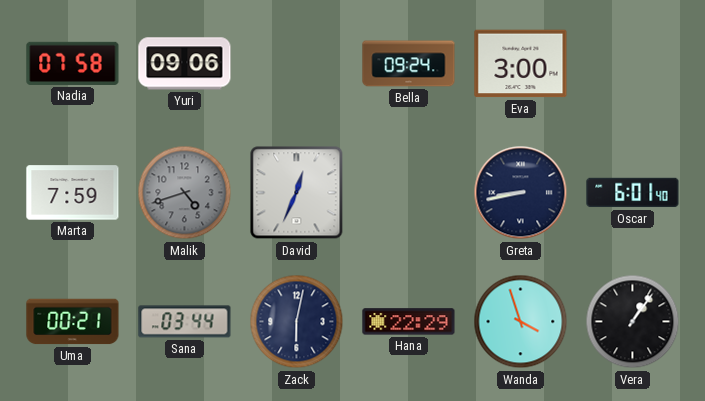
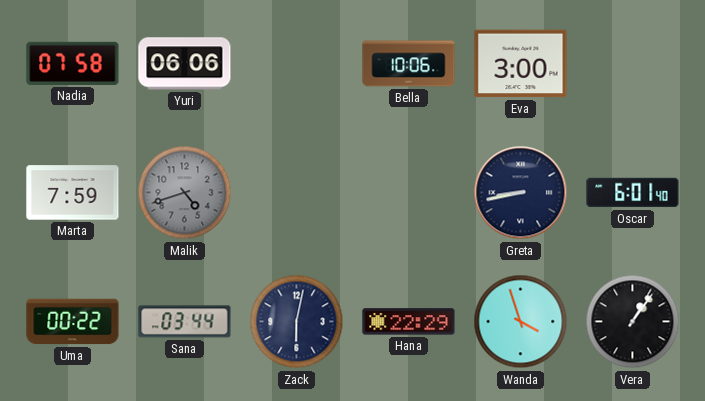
Yuri: 09:06 -> 06:06 (185, 64)
Bella: 09:24 -> 10:06 (409, 64)
David: 12:34 -> none (297, 193)
Uma: 00:21 -> 00:22 (73, 322)
